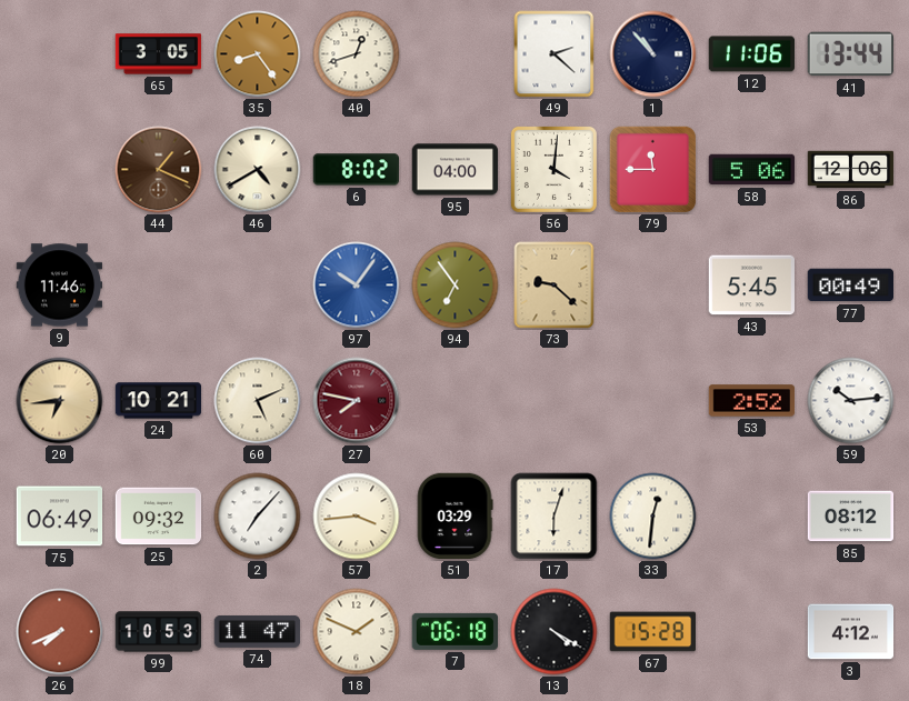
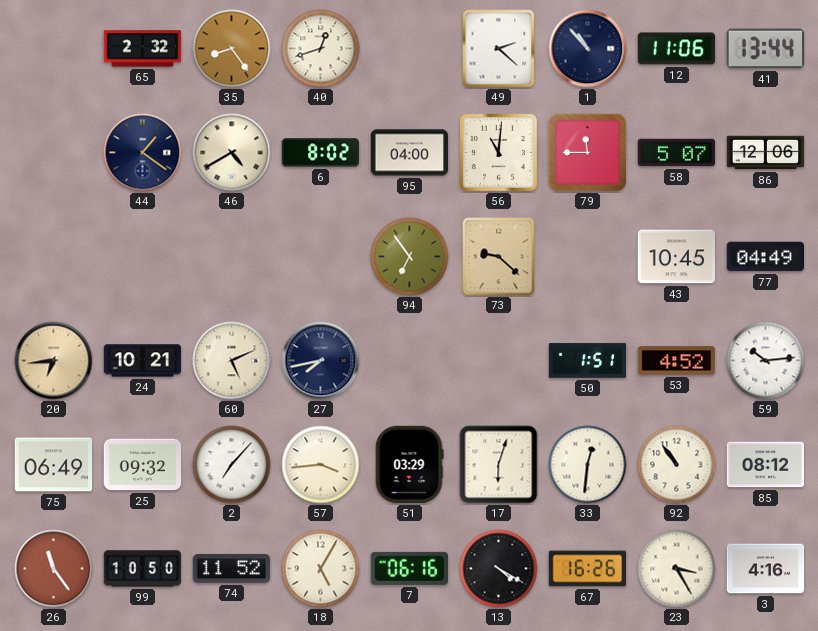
65: 3:05 -> 2:32 (143, 49)
44: 1:19 -> 1:21 (143, 153)
44 dial: brown -> navy (143, 153)
56: 4:01 -> 11:01 (498, 152)
58: 5:06 -> 5:07 (677, 153)
9: 11:46 -> none (60, 286)
97: 10:06 -> none (357, 286)
43: 5:45 -> 10:45 (677, 257)
77: 00:49 -> 04:49 (766, 257)
27: 7:47 -> 7:43 (321, 361)
27 dial: burgundy -> navy (321, 361)
50: none -> 1:51 (588, 361)
53: 2:52 -> 4:52 (677, 361)
92: none -> 10:54 (677, 465)
26: 7:41 -> 11:24 (54, 569)
99: 10:53 -> 10:50 (143, 569)
74: 11:47 -> 11:52 (232, 568)
18: 1:49 -> 5:05 (321, 569)
7: 06:18 -> 06:16 (409, 568)
67: 15:28 -> 16:26 (588, 569)
23: none -> 3:25 (677, 569)
3: 4:12 -> 4:16 (766, 569)
